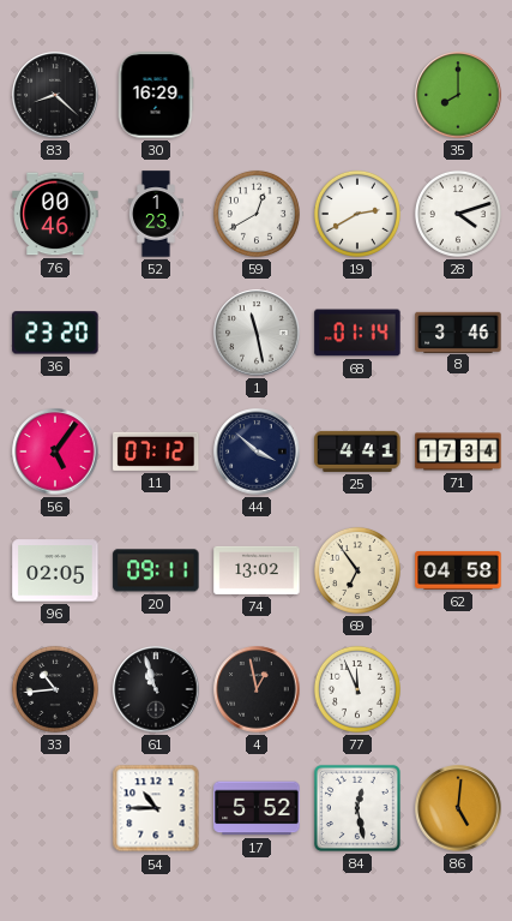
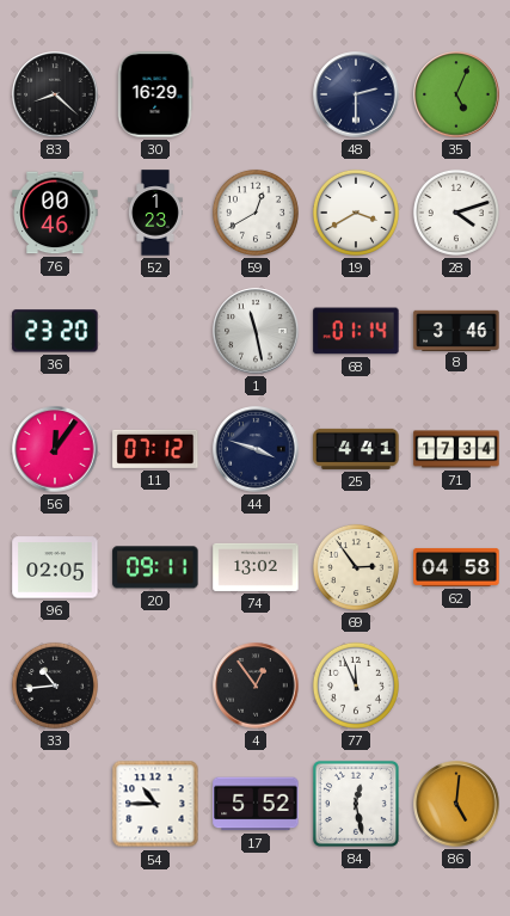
48: none -> 2:30 (356, 94)
35: 8:00 -> 5:04 (456, 94)
19: 2:40 -> 3:40 (356, 213)
56: 5:06 -> 12:06 (55, 449)
44: 3:52 -> 3:48 (256, 449)
69: 6:54 -> 2:54 (356, 567)
61: 10:57 -> none (156, 689)
4: 12:58 -> 12:54 (256, 686)
